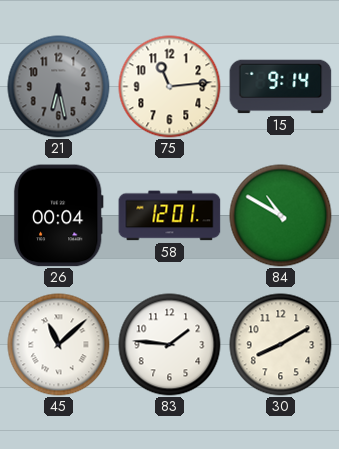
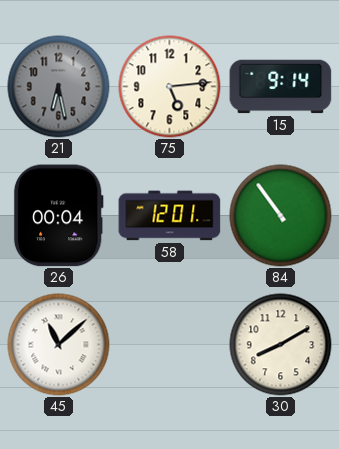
75: 11:14 -> 5:14 (170, 87)
84: 10:50 -> 10:54 (281, 216)
83: 1:46 -> none (170, 345)
